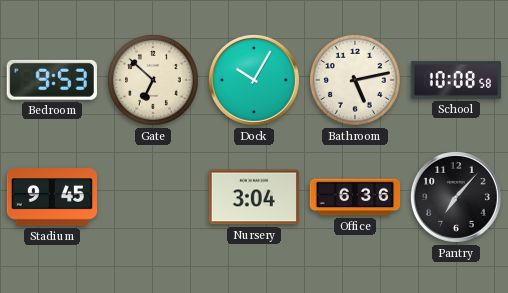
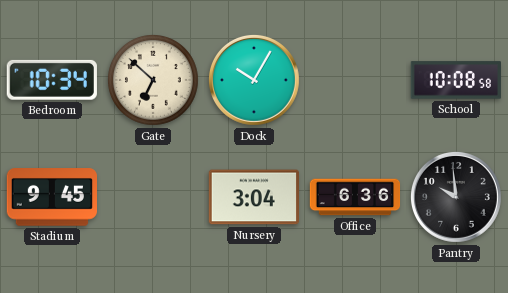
Bedroom: 9:53 -> 10:34 (52, 80)
Bathroom: 5:13 -> none (356, 81)
Pantry: 7:07 -> 9:59 (456, 197)
